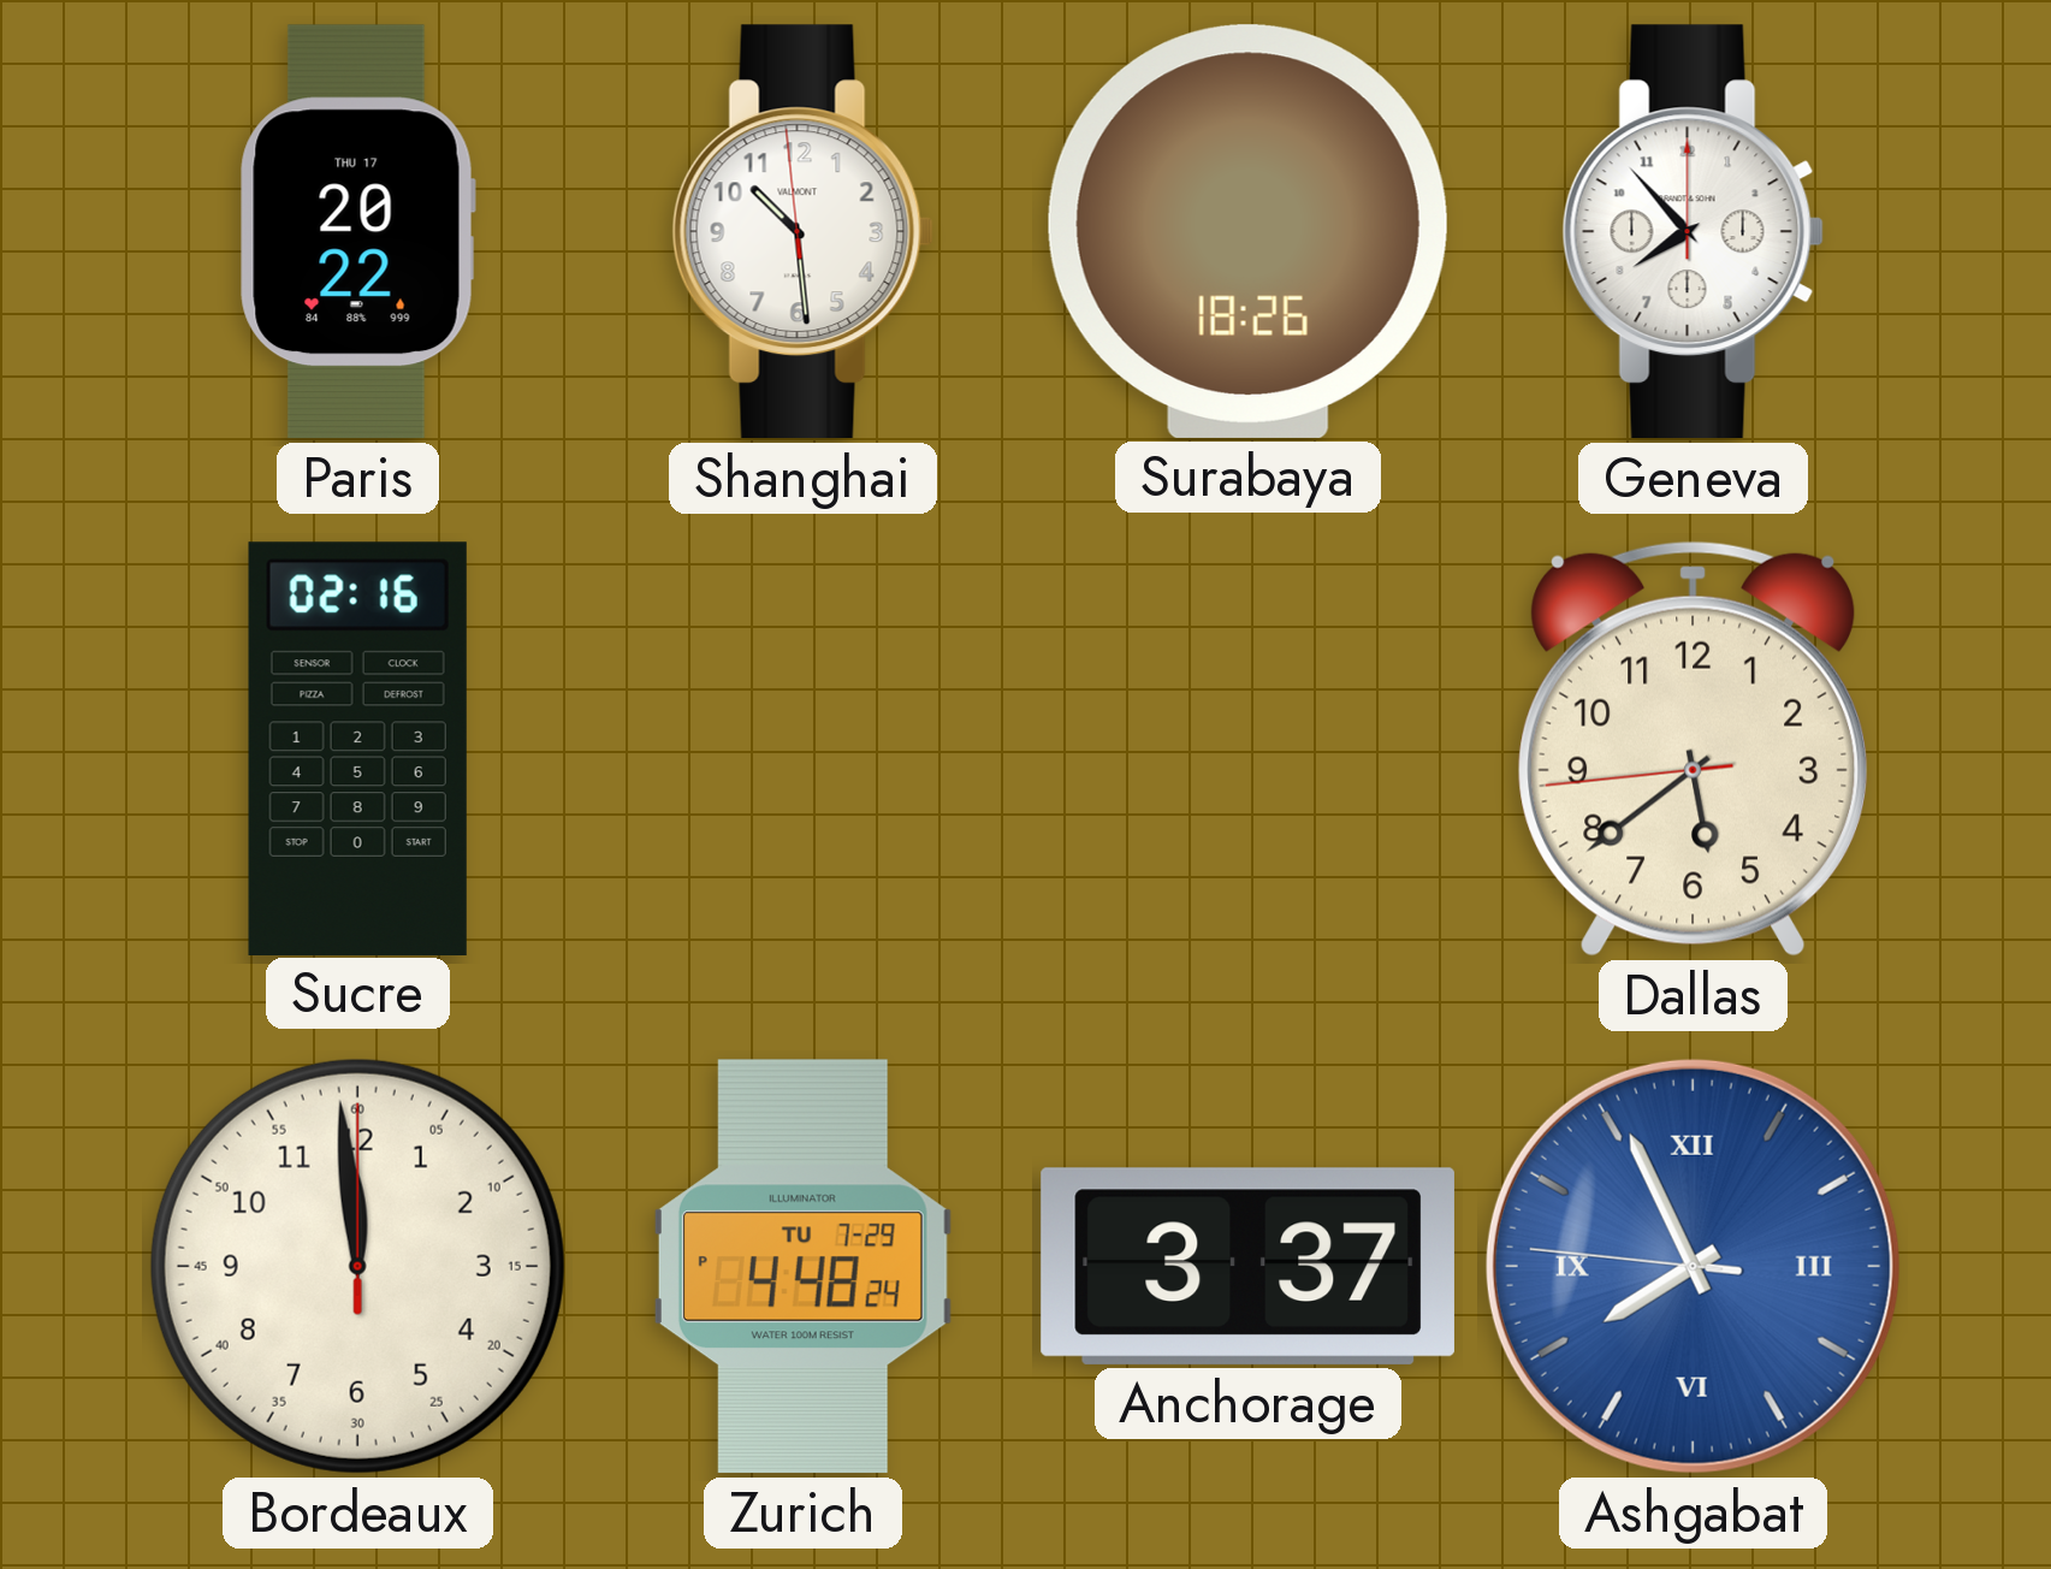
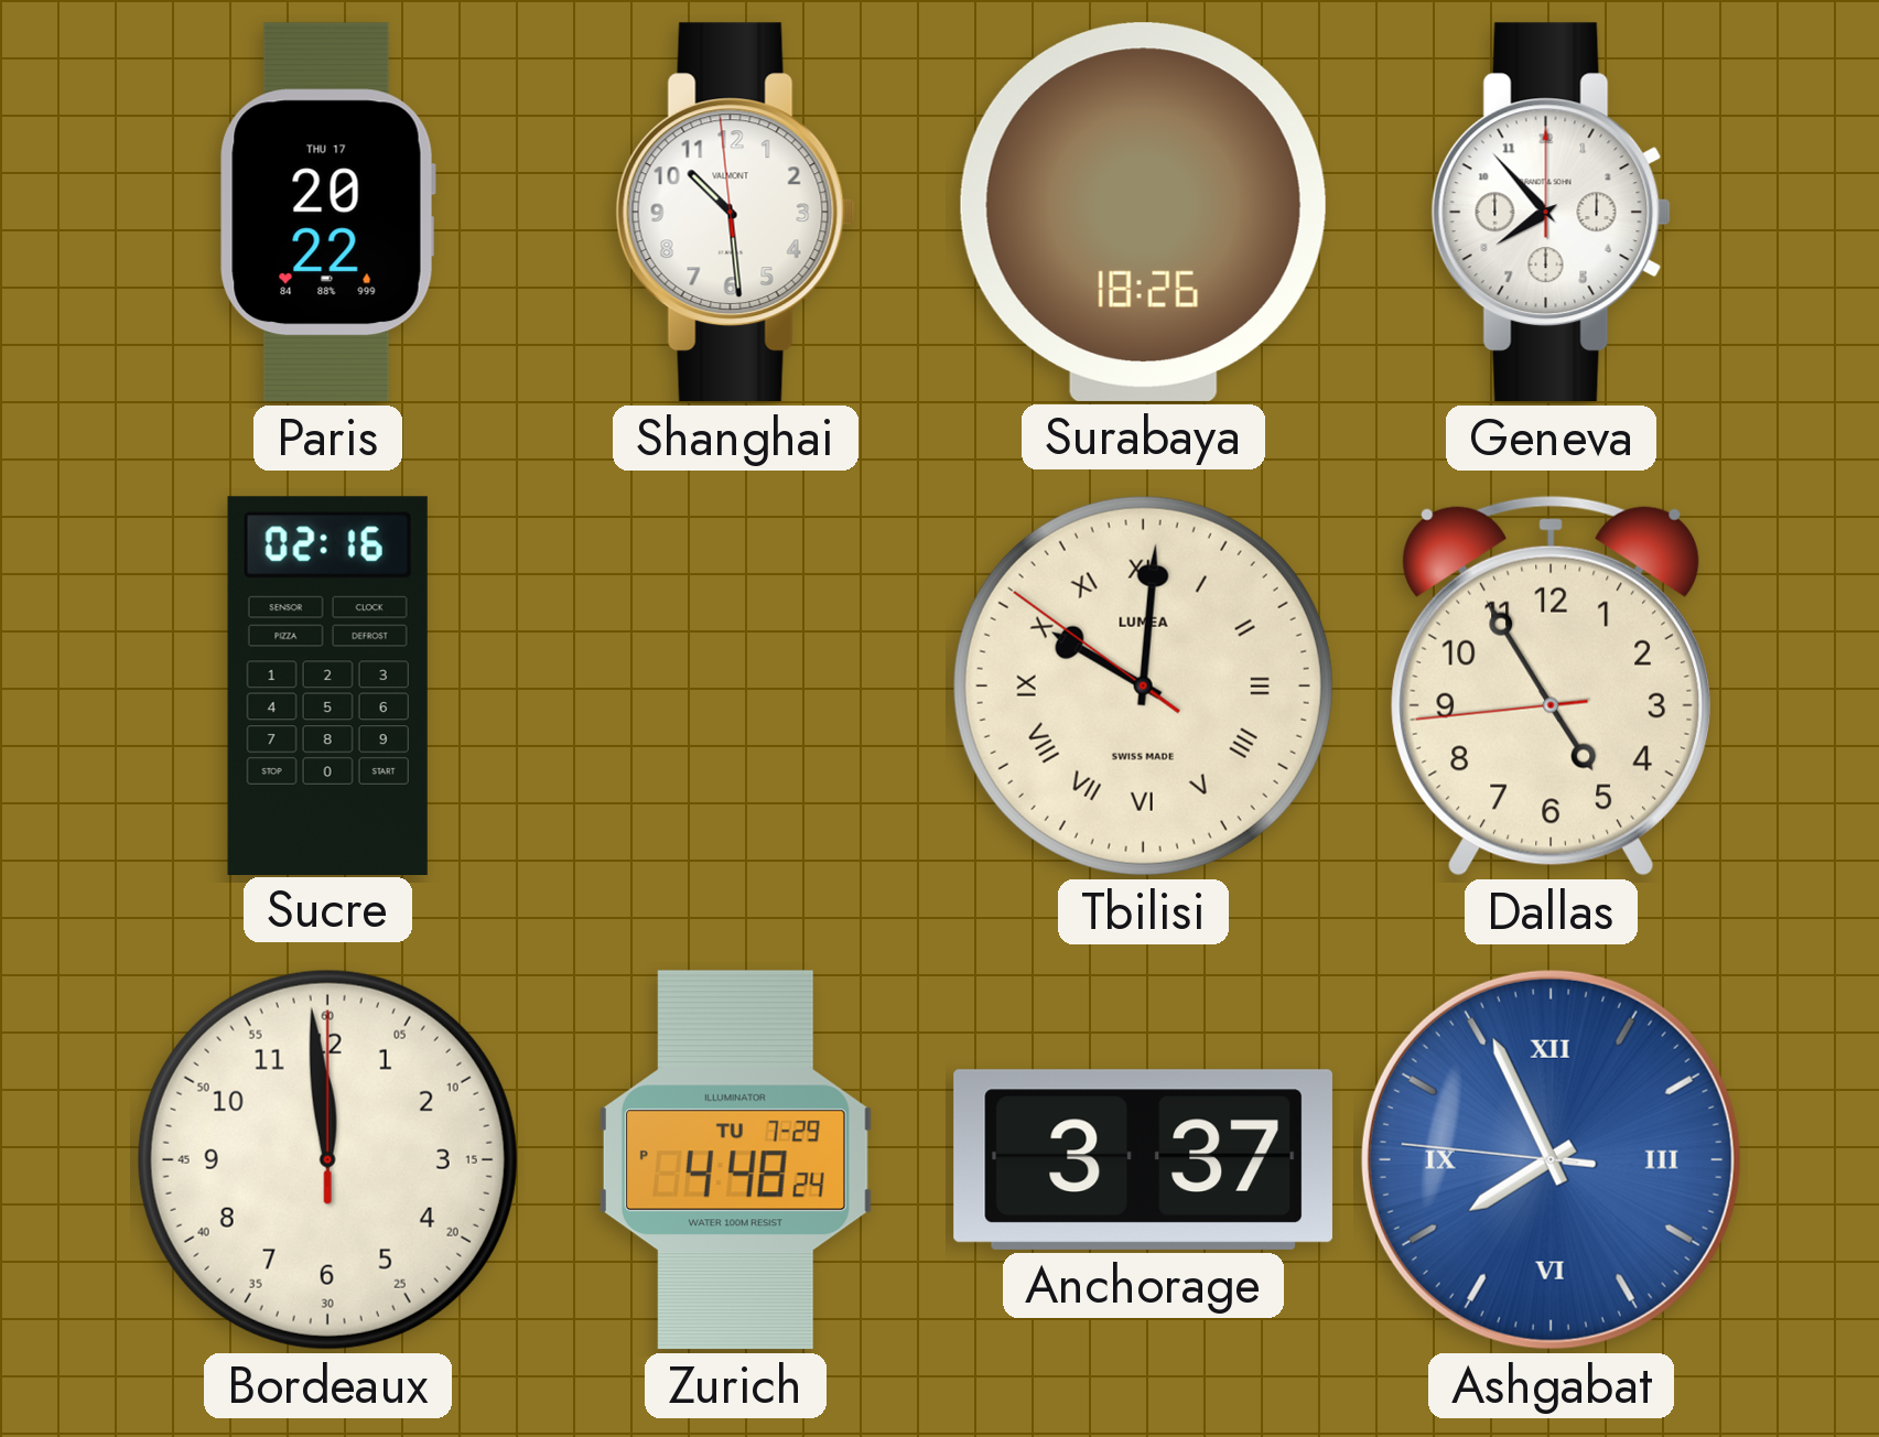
Tbilisi: none -> 10:00 (1143, 685)
Dallas: 5:38 -> 4:54 (1551, 685)
